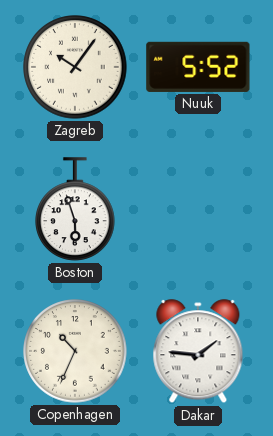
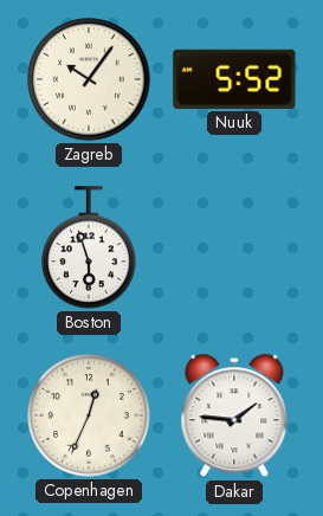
Copenhagen: 10:34 -> 12:34 (89, 415)
